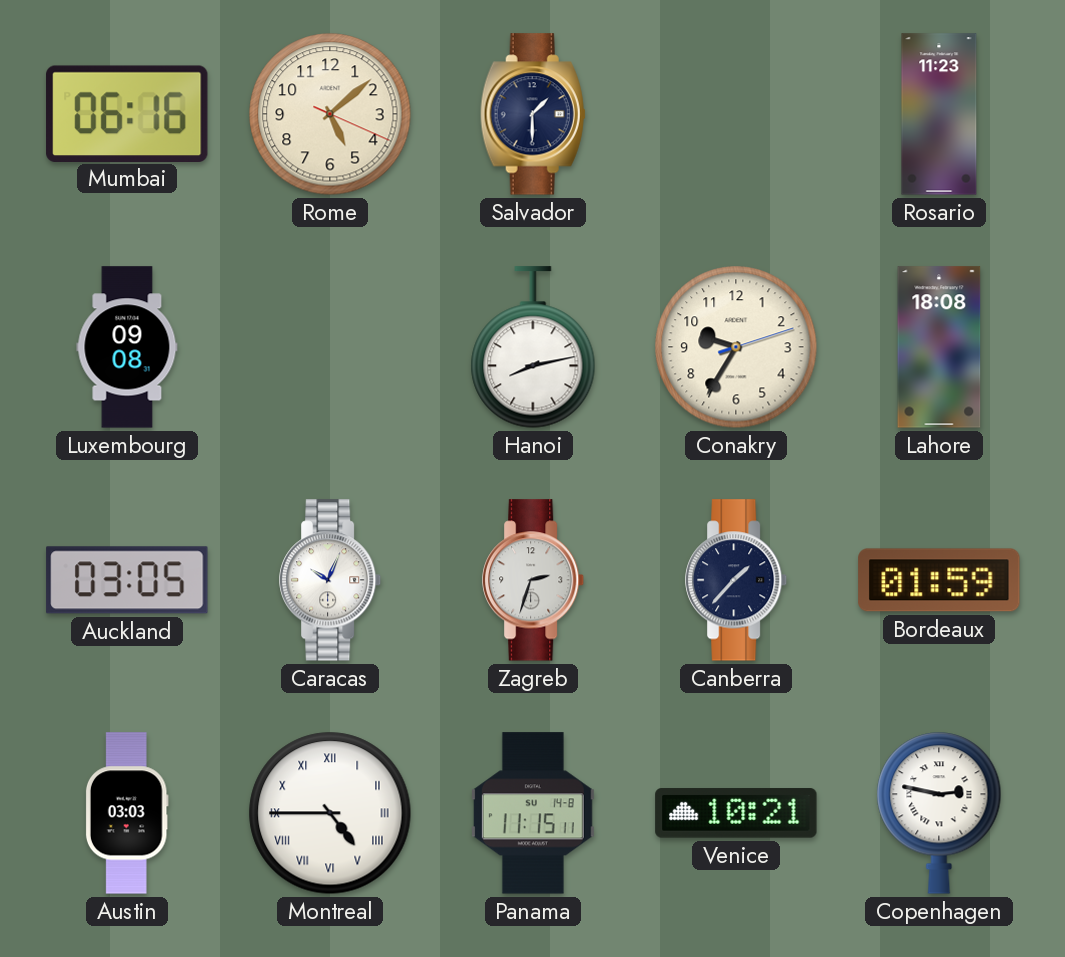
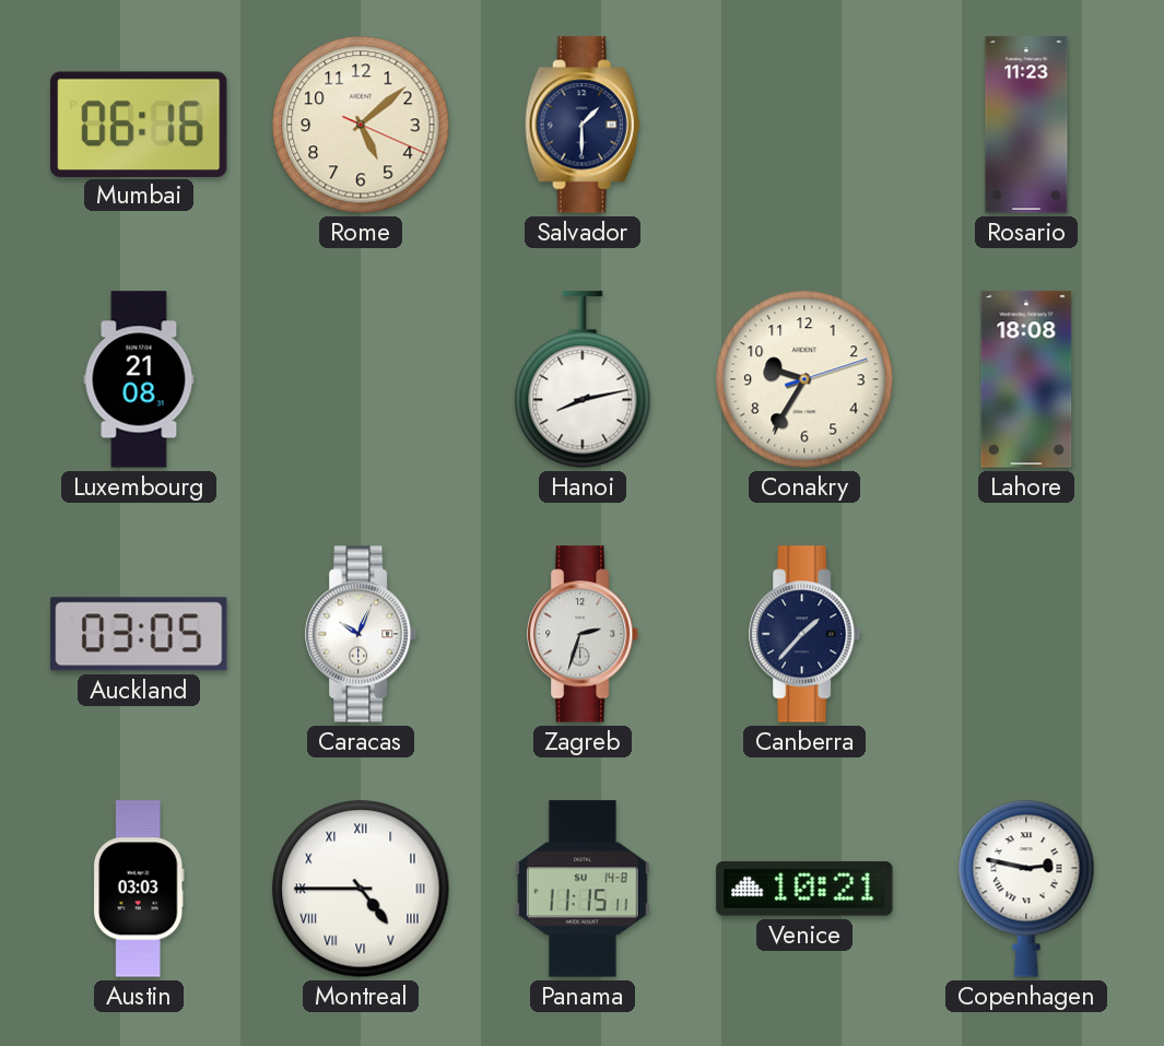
Luxembourg: 09:08 -> 21:08 (139, 379)
Bordeaux: 01:59 -> none (939, 580)
